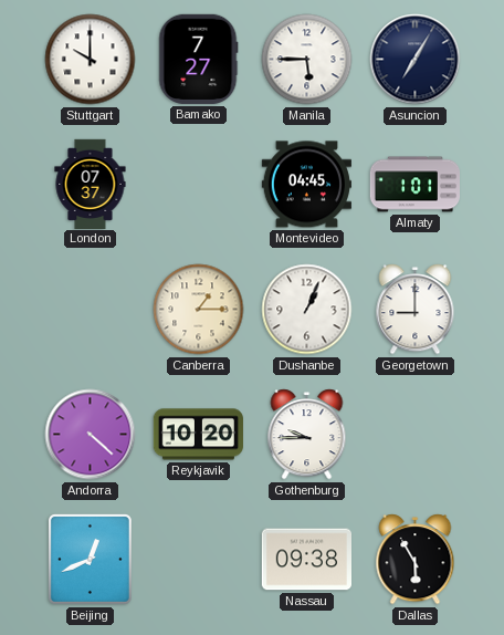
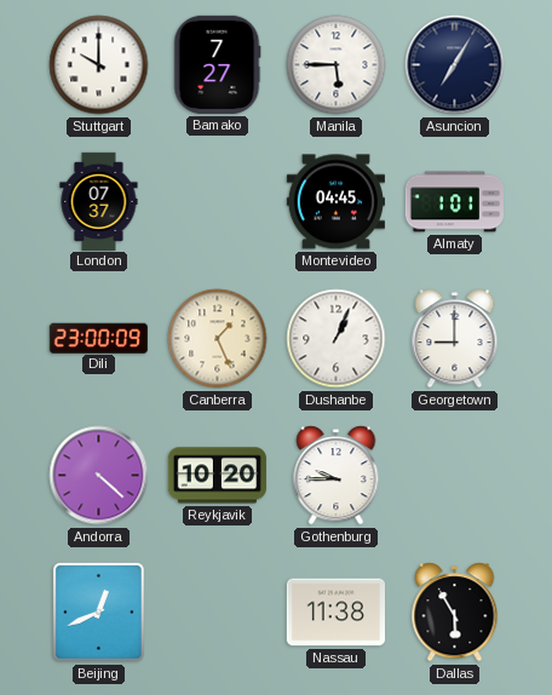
Dili: none -> 23:00 (98, 338)
Canberra: 1:15 -> 1:26 (218, 339)
Nassau: 09:38 -> 11:38 (335, 613)
